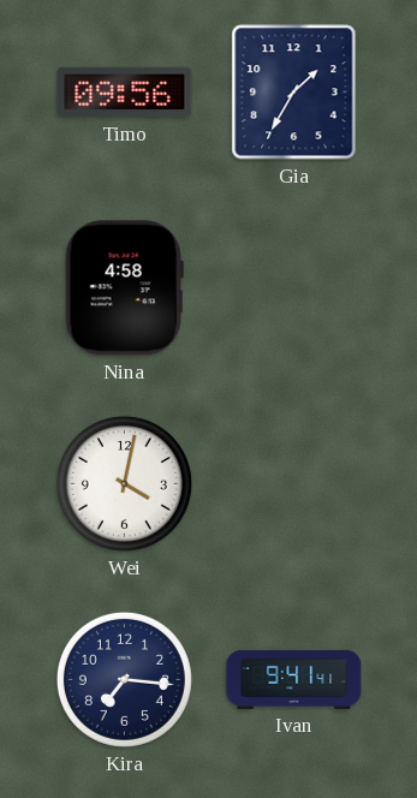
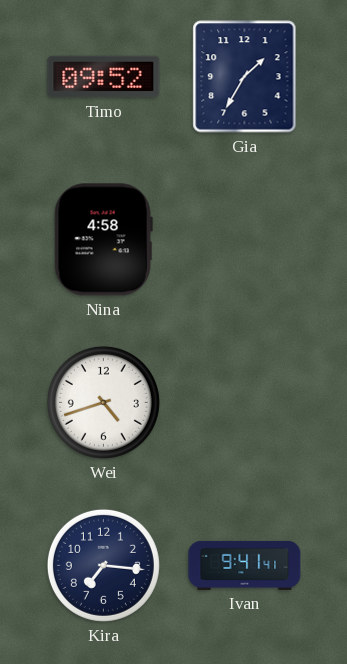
Timo: 09:56 -> 09:52 (104, 77)
Wei: 4:02 -> 4:42 (103, 402)
